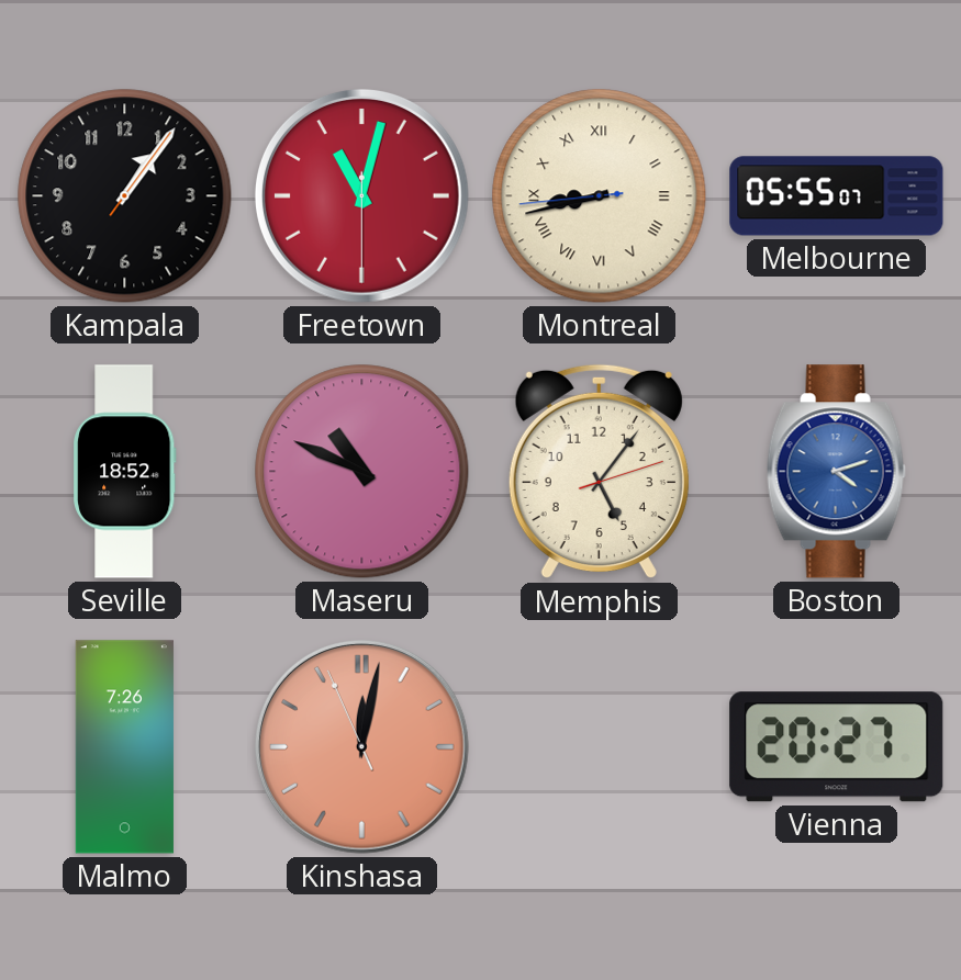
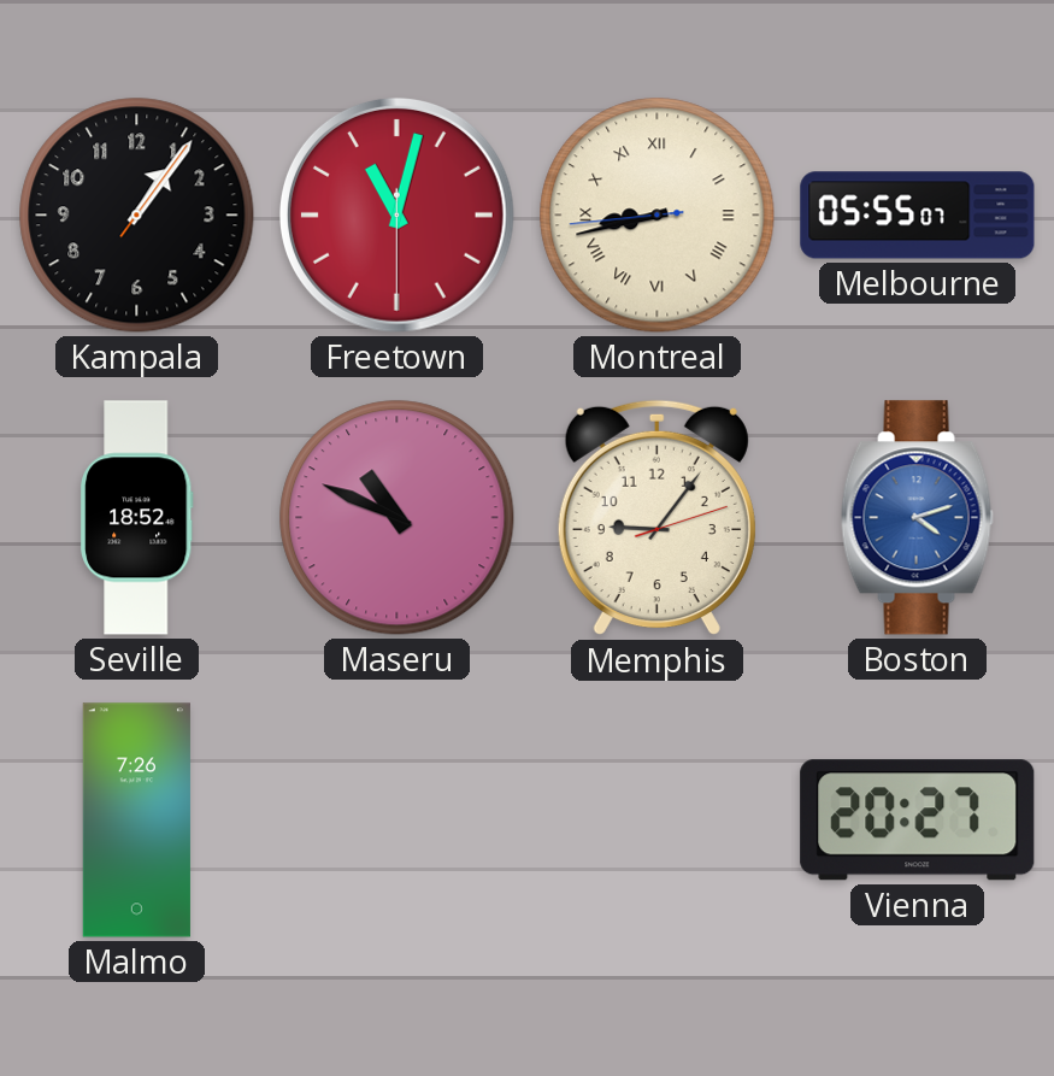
Memphis: 5:06 -> 9:06 (656, 518)
Kinshasa: 12:01 -> none (361, 746)
